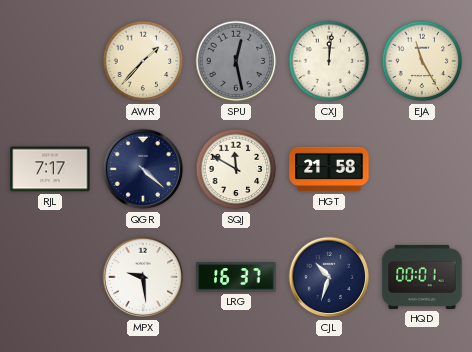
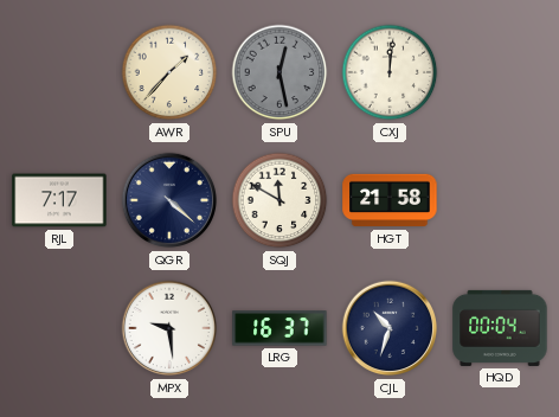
EJA: 11:25 -> none (422, 61)
HQD: 00:01 -> 00:04 (500, 328)
